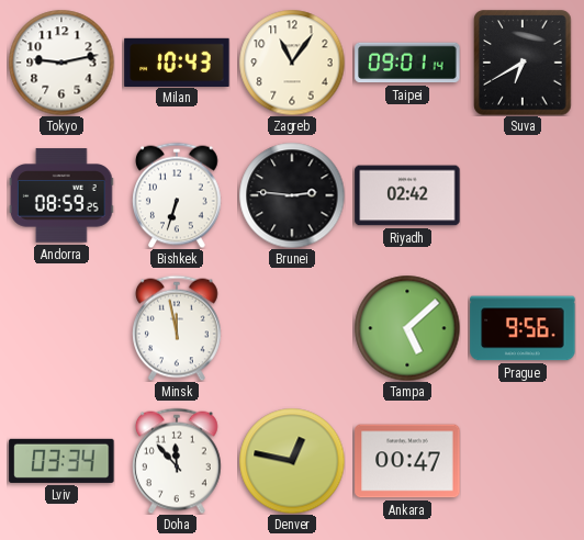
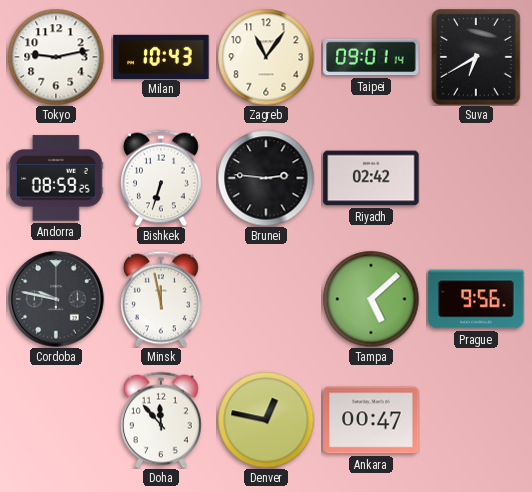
Cordoba: none -> 9:47 (56, 299)
Lviv: 03:34 -> none (61, 461)
